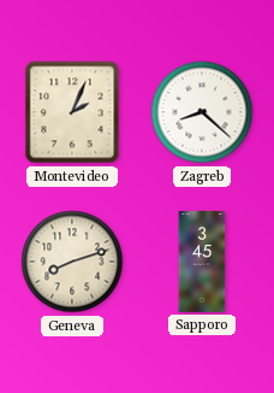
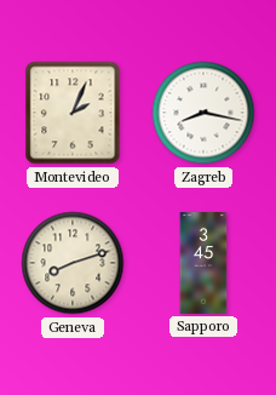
Zagreb: 8:22 -> 8:17 (203, 113)
